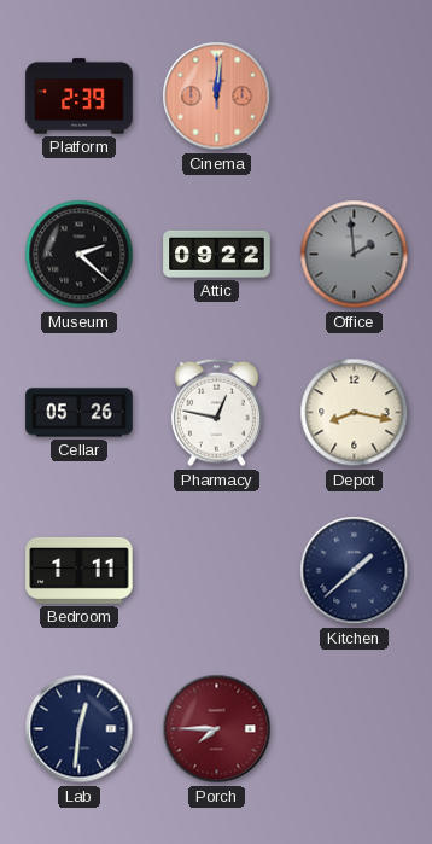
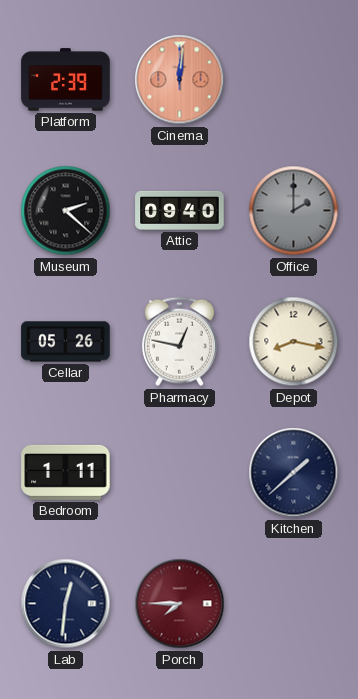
Attic: 09:22 -> 09:40 (180, 210)
Office: 1:59 -> 2:00 (294, 211)
